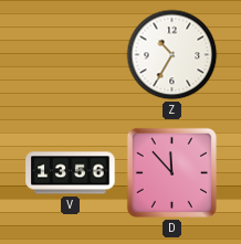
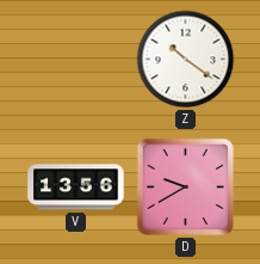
Z: 10:35 -> 10:21 (186, 60)
D: 11:53 -> 9:40 (185, 186)
